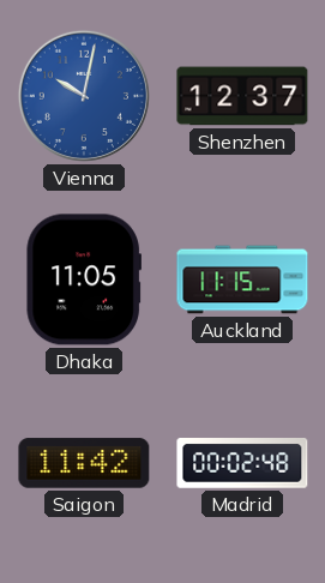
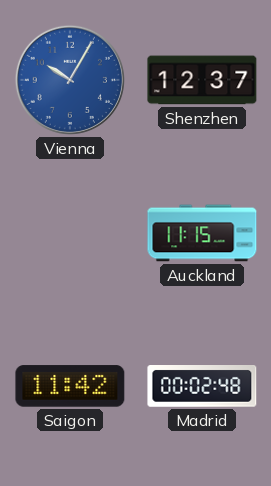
Vienna: 10:02 -> 10:05 (70, 80)
Dhaka: 11:05 -> none (84, 280)
